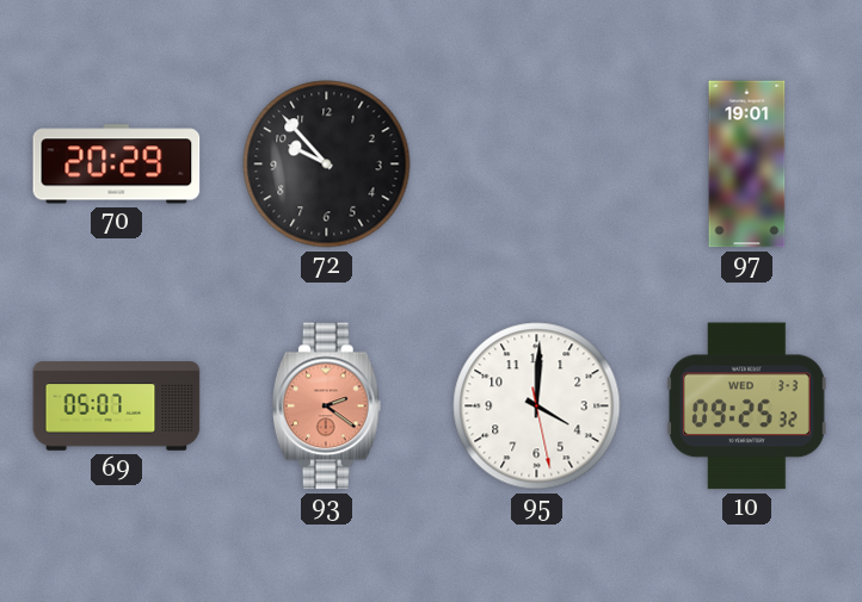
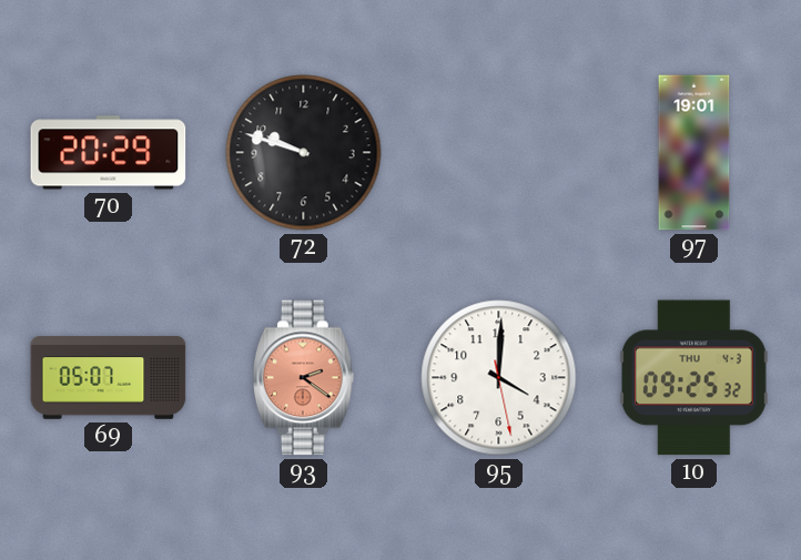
72: 9:53 -> 9:48 (304, 153)
10 date: WED 3-3 -> THU 4-3 (693, 378)
